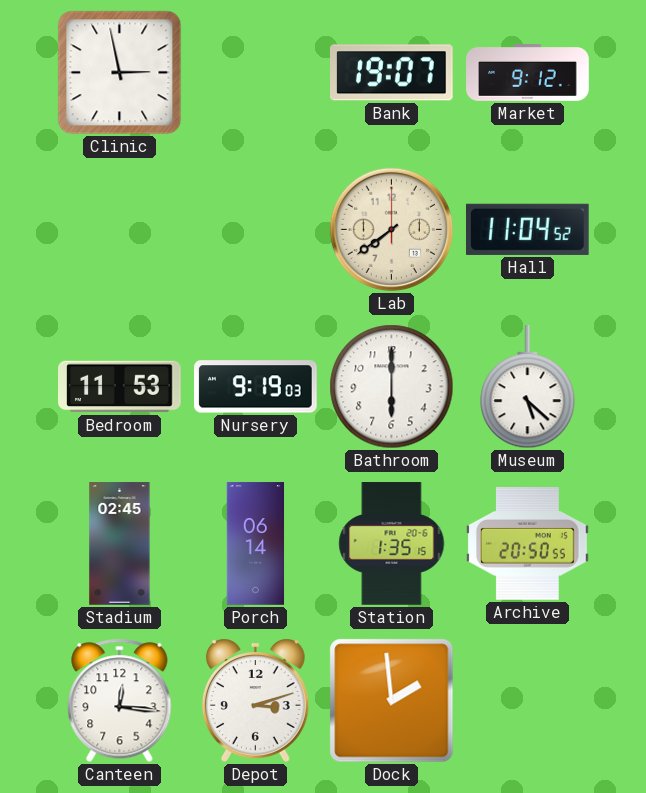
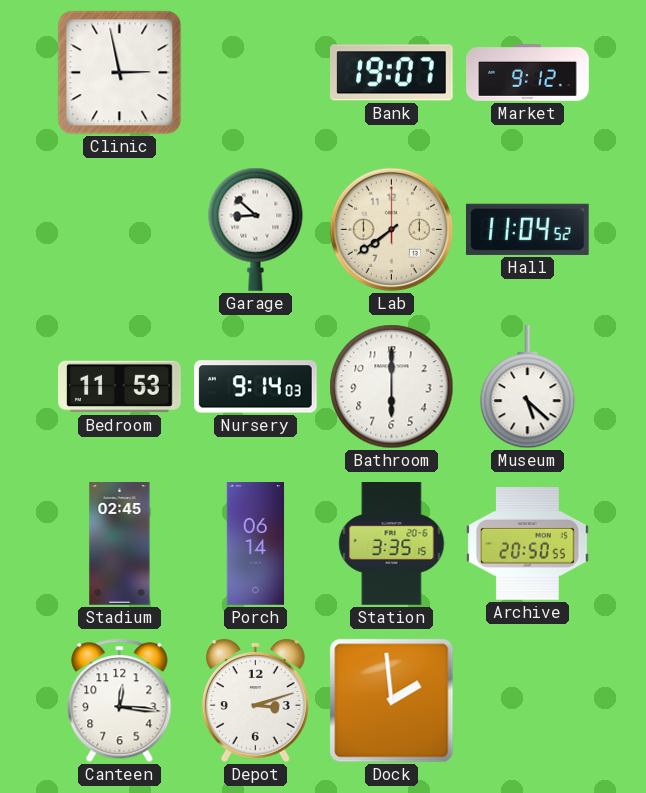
Garage: none -> 8:52 (256, 229)
Nursery: 9:19 -> 9:14 (256, 387)
Station: 1:35 -> 3:35 (392, 544)
